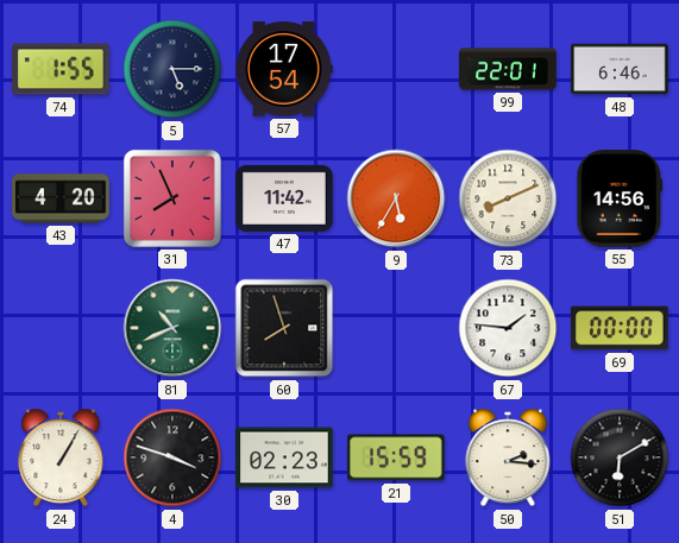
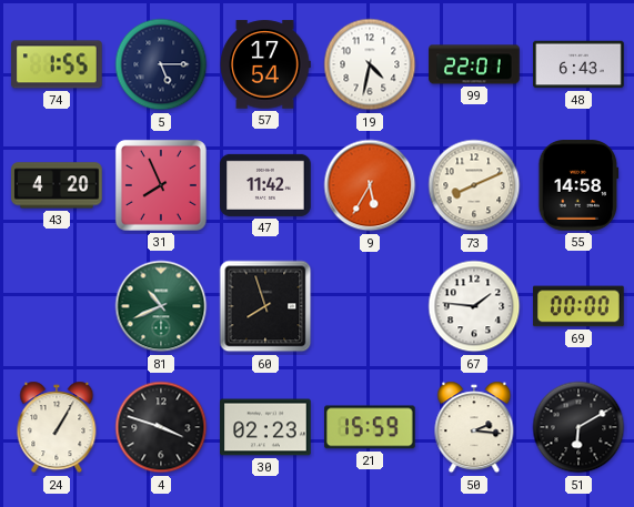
19: none -> 4:32 (370, 64)
48: 6:46 -> 6:43 (578, 64)
55: 14:56 -> 14:58 (578, 185)
